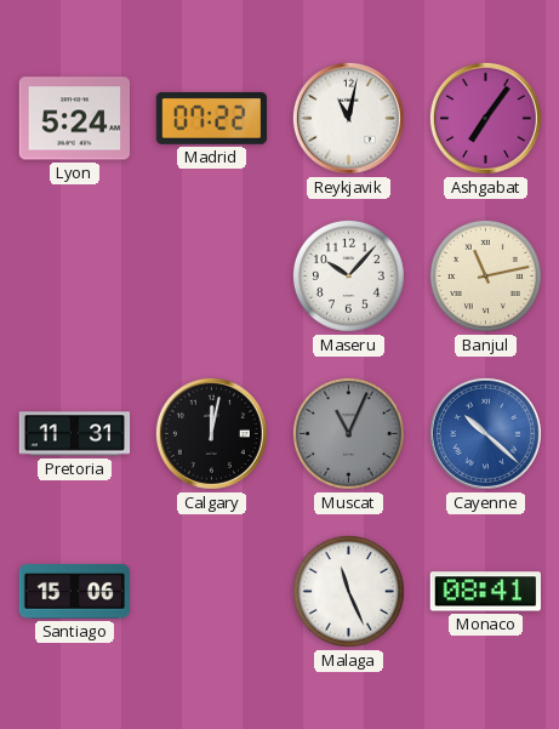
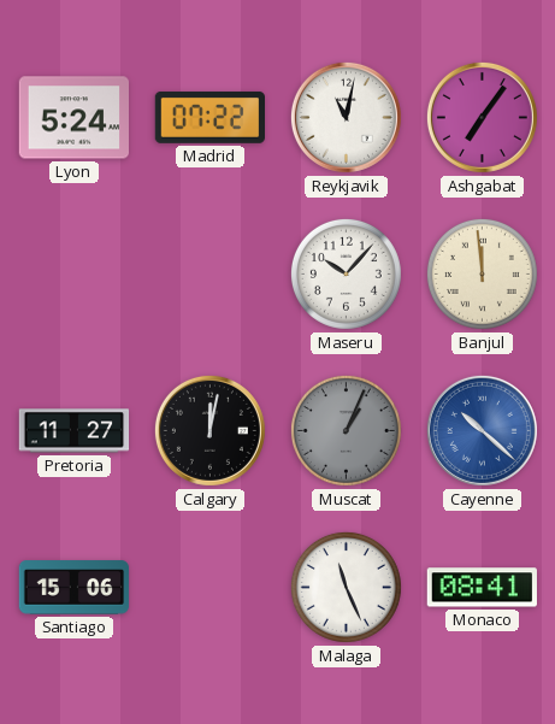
Banjul: 11:13 -> 11:59 (482, 273)
Pretoria: 11:31 -> 11:27 (75, 431)
Muscat: 11:04 -> 1:04 (346, 430)
